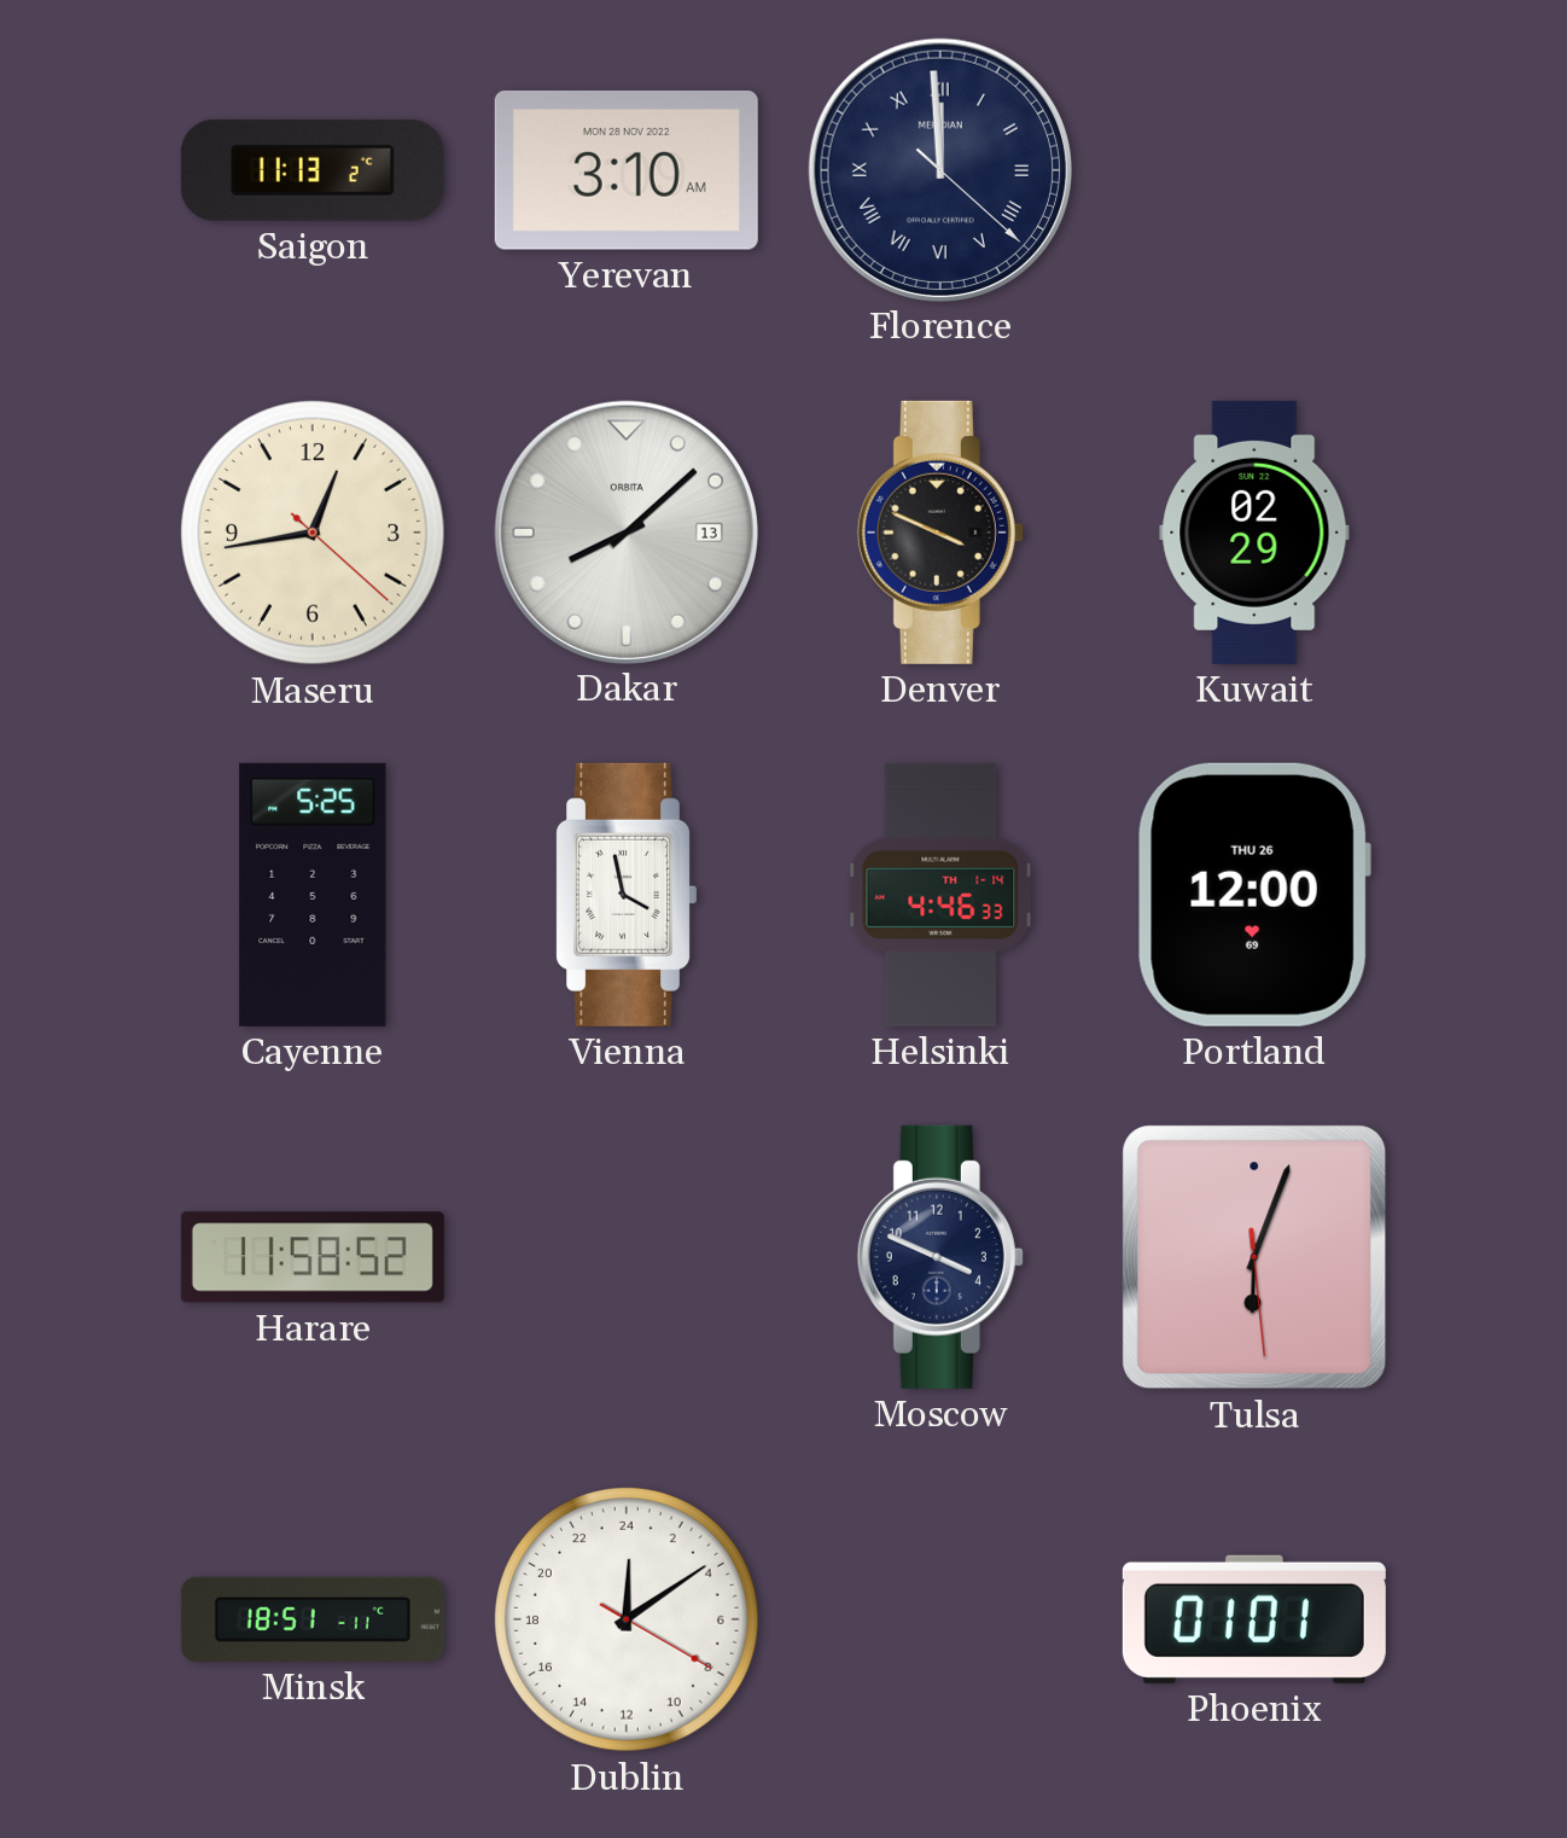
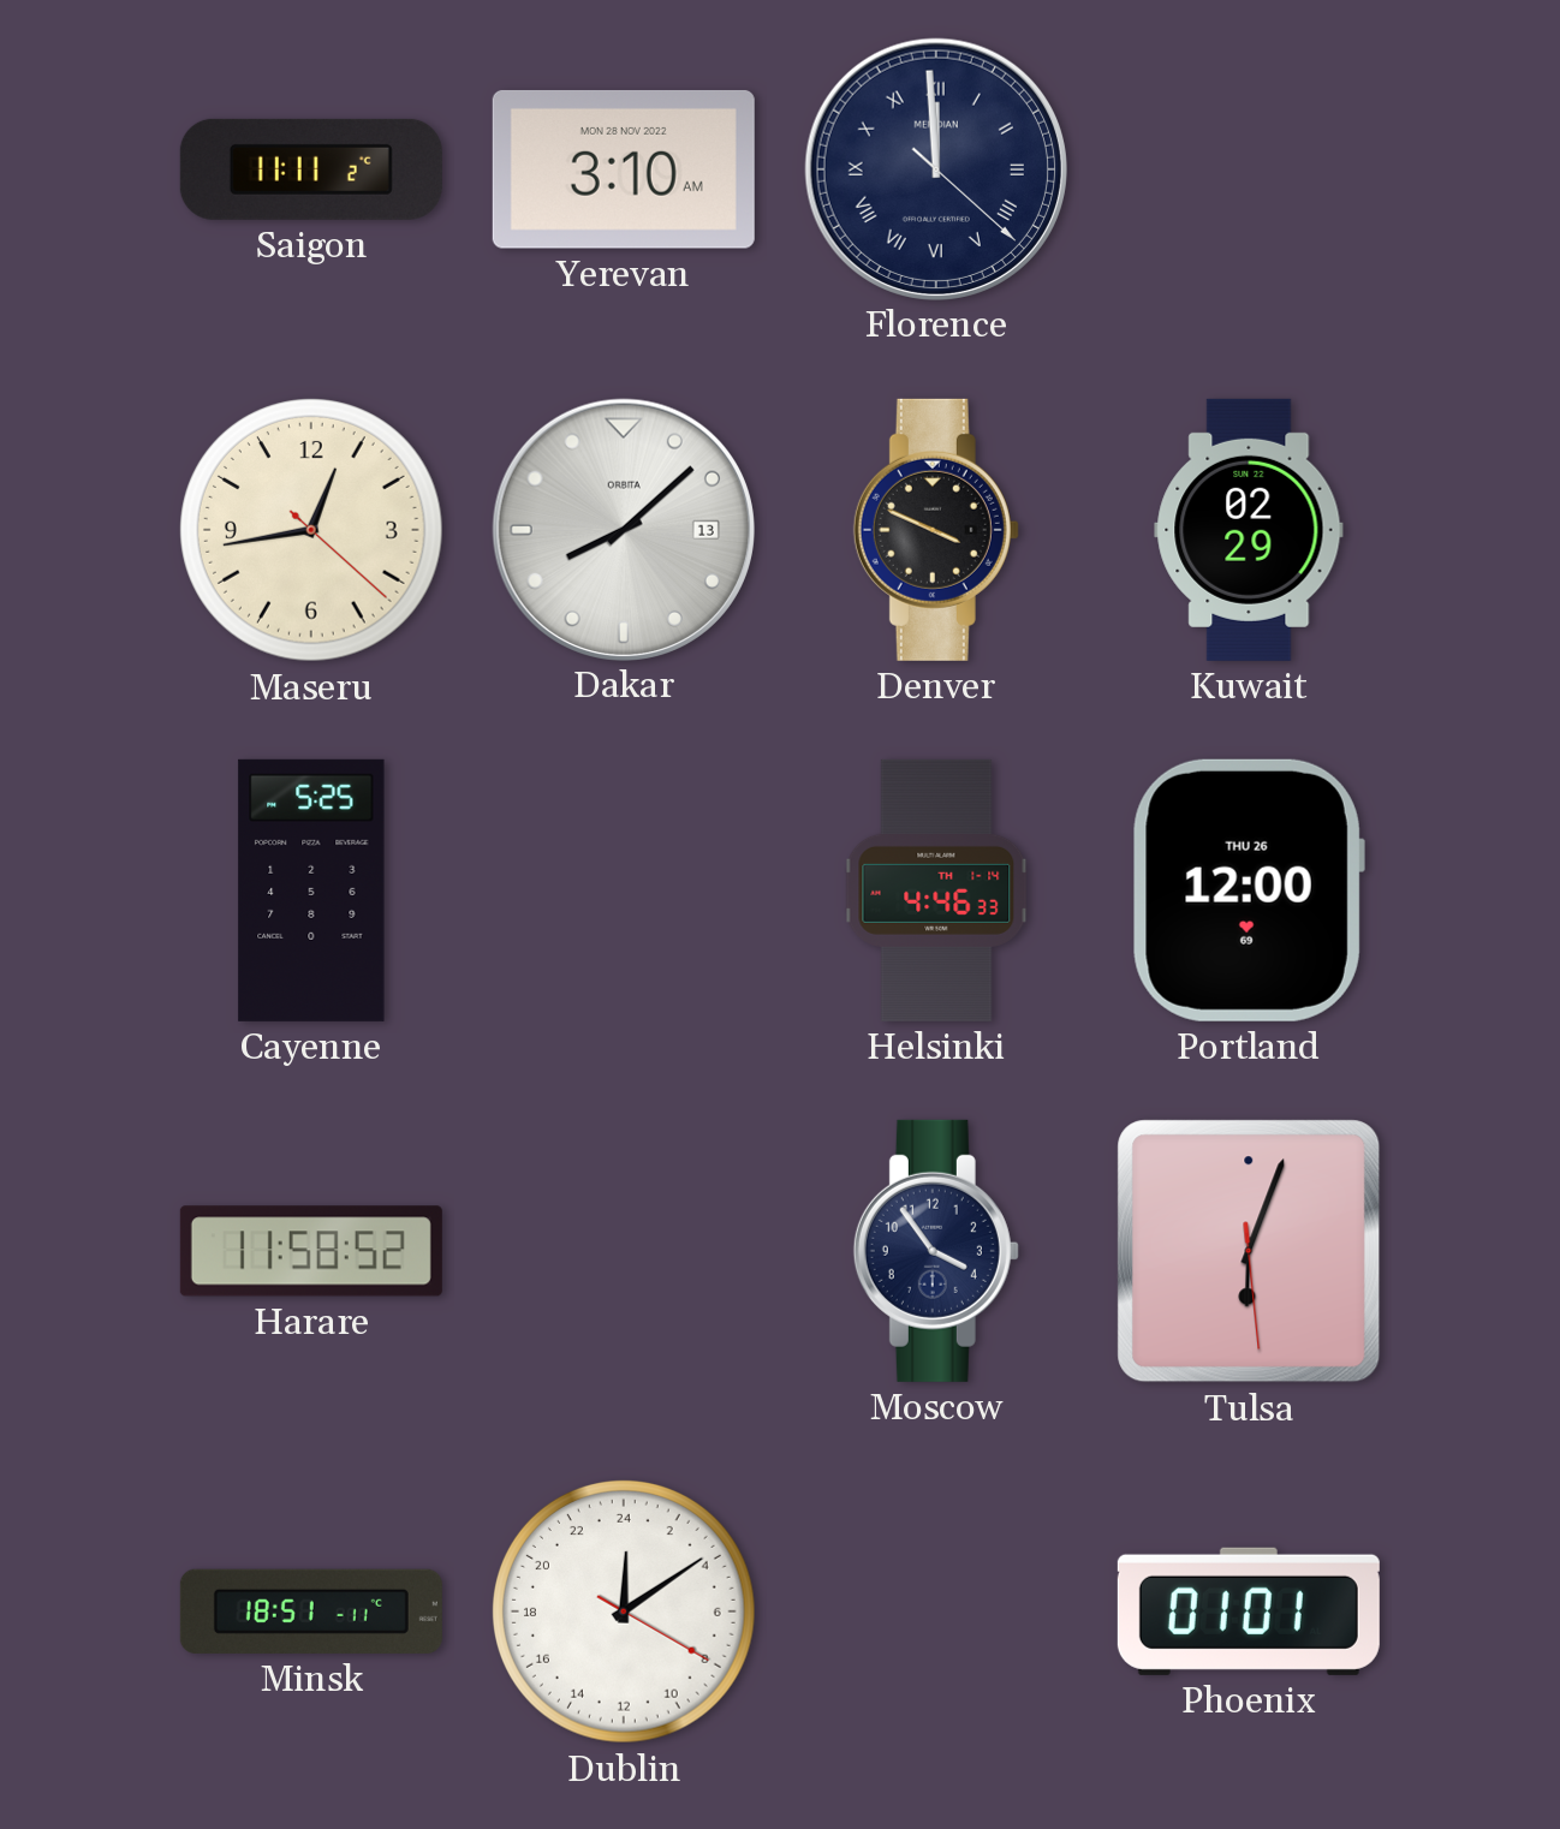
Saigon: 11:13 -> 11:11 (311, 169)
Vienna: 3:58 -> none (627, 895)
Moscow: 3:49 -> 3:54 (936, 1251)
